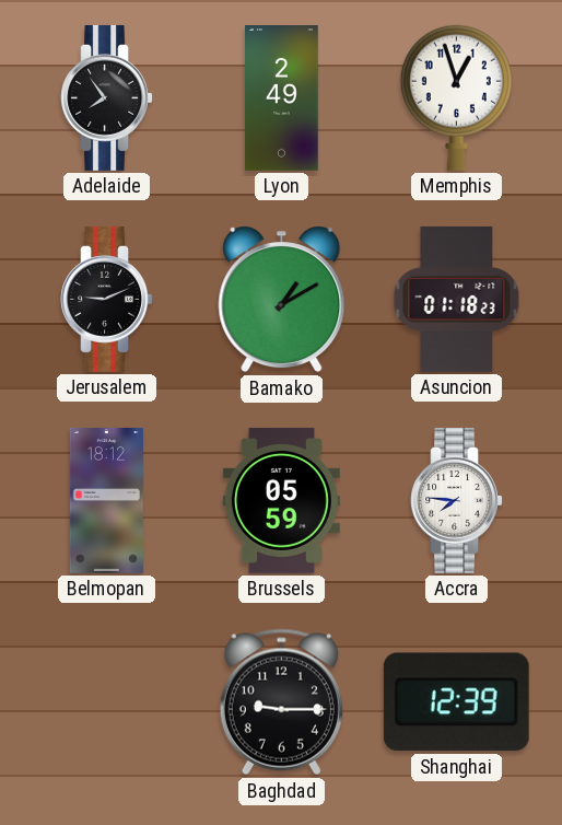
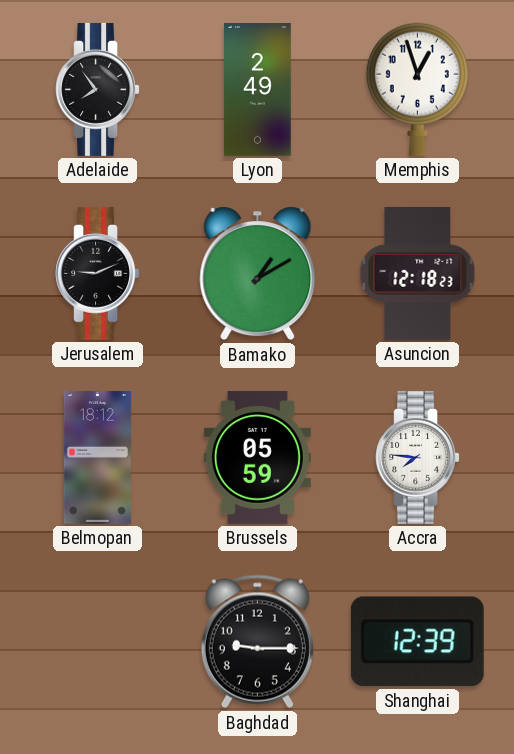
Asuncion: 01:18 -> 12:18 (418, 273)
